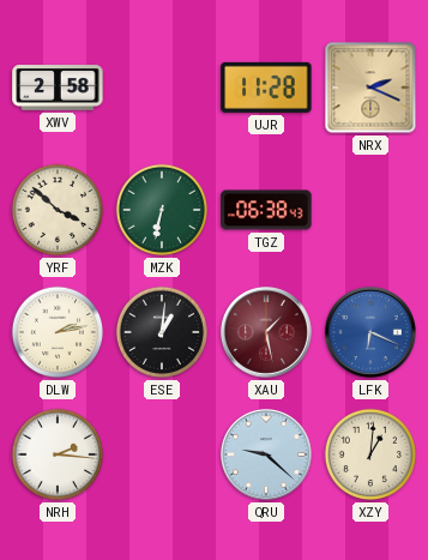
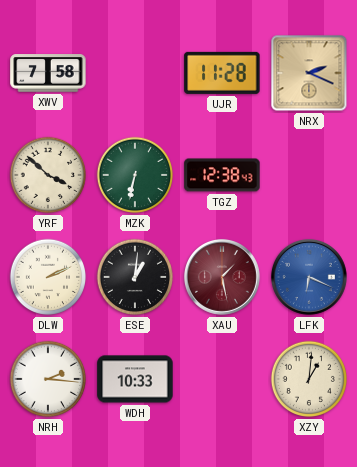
XWV: 2:58 -> 7:58 (48, 73)
TGZ: 06:38 -> 12:38 (222, 175)
DLW: 2:13 -> 2:11 (48, 277)
WDH: none -> 10:33 (135, 379)
QRU: 9:22 -> none (266, 454)
